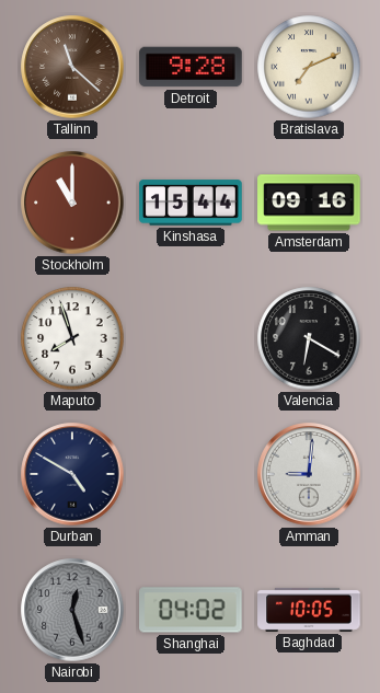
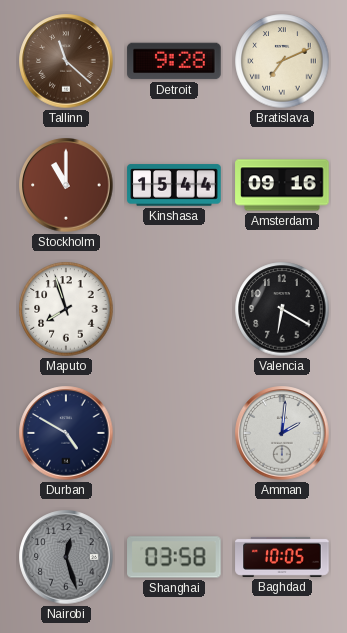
Amman: 9:01 -> 2:01 (282, 433)
Shanghai: 04:02 -> 03:58 (174, 557)
